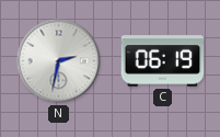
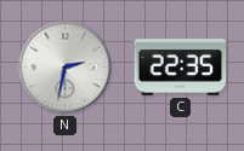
C: 06:19 -> 22:35 (181, 68)
